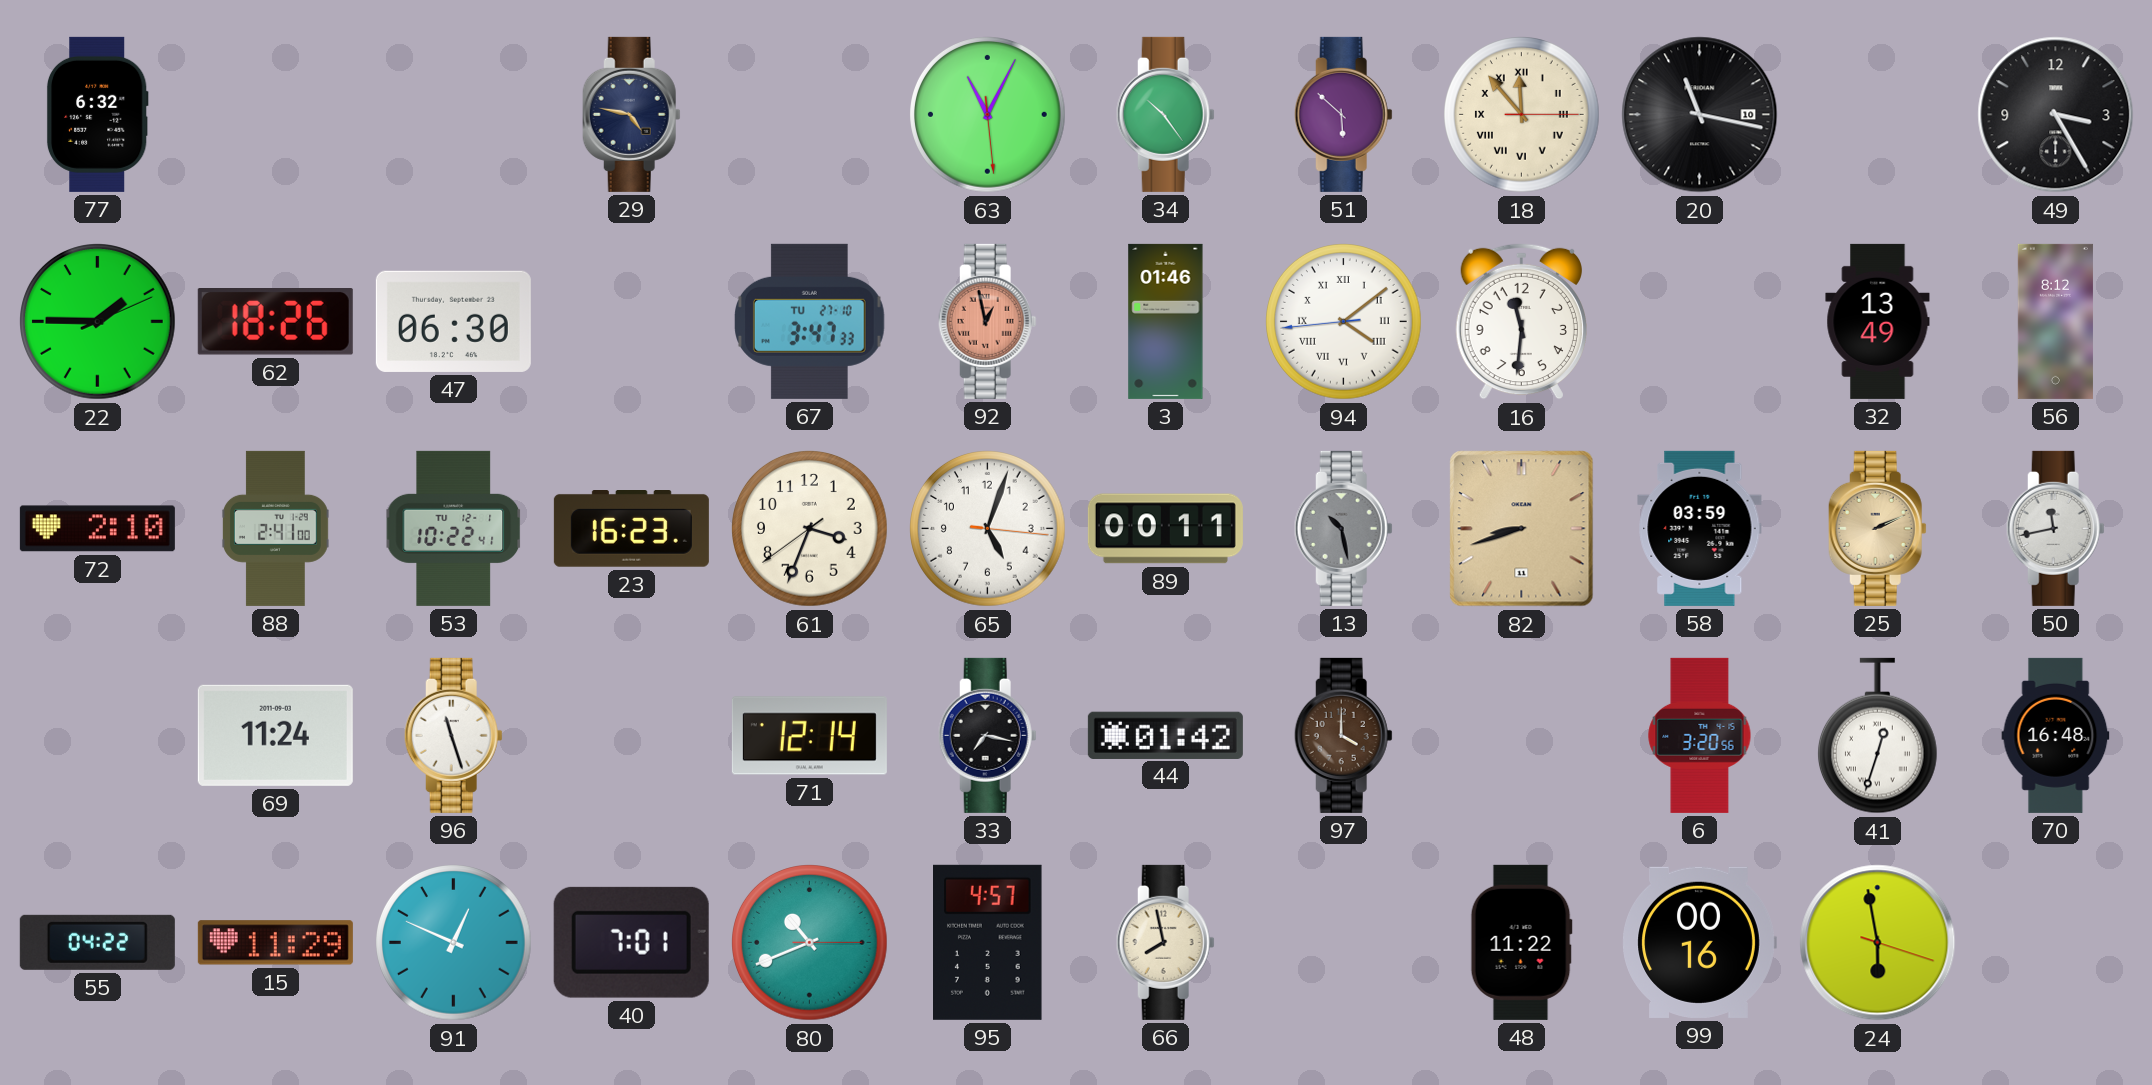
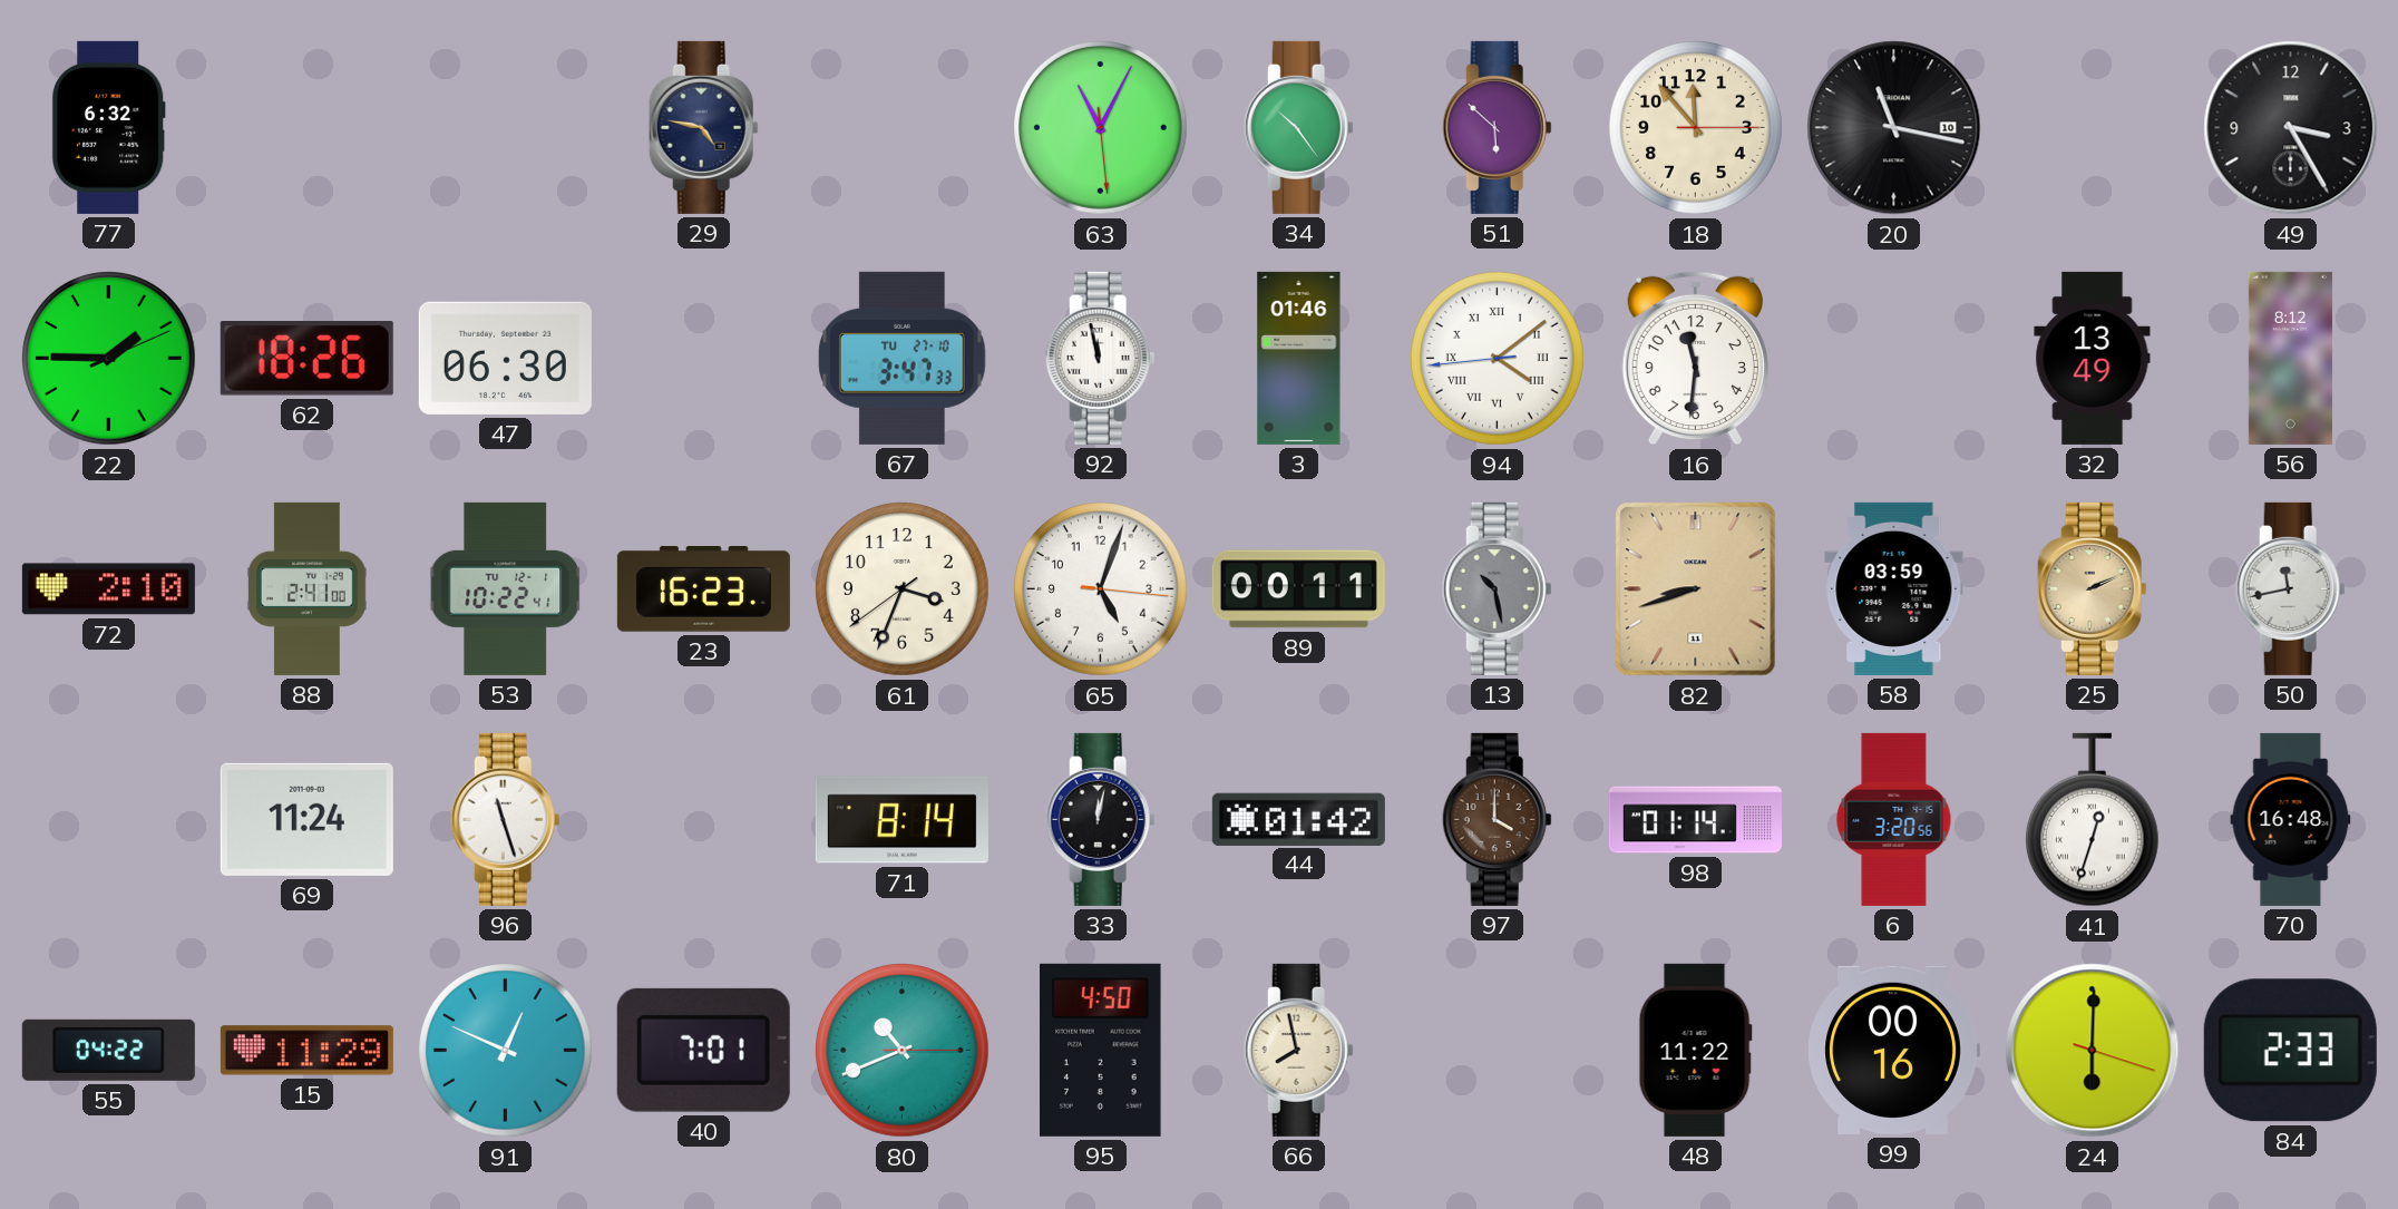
18 numerals: Roman -> Arabic (1696, 128)
92: 12:58 -> 11:58 (1100, 358)
92 dial: salmon -> white (1100, 358)
71: 12:14 -> 8:14 (901, 820)
33: 7:17 -> 12:02 (1100, 819)
98: none -> 01:14 (1695, 820)
95: 4:57 -> 4:50 (1101, 1050)
24: 5:58 -> 6:00 (2093, 1051)
84: none -> 2:33 (2290, 1051)
